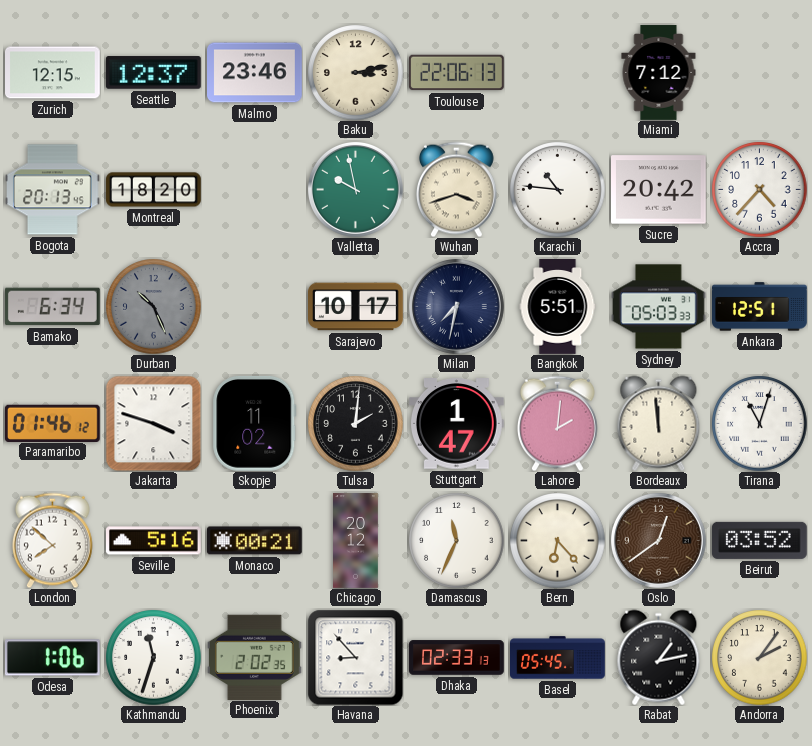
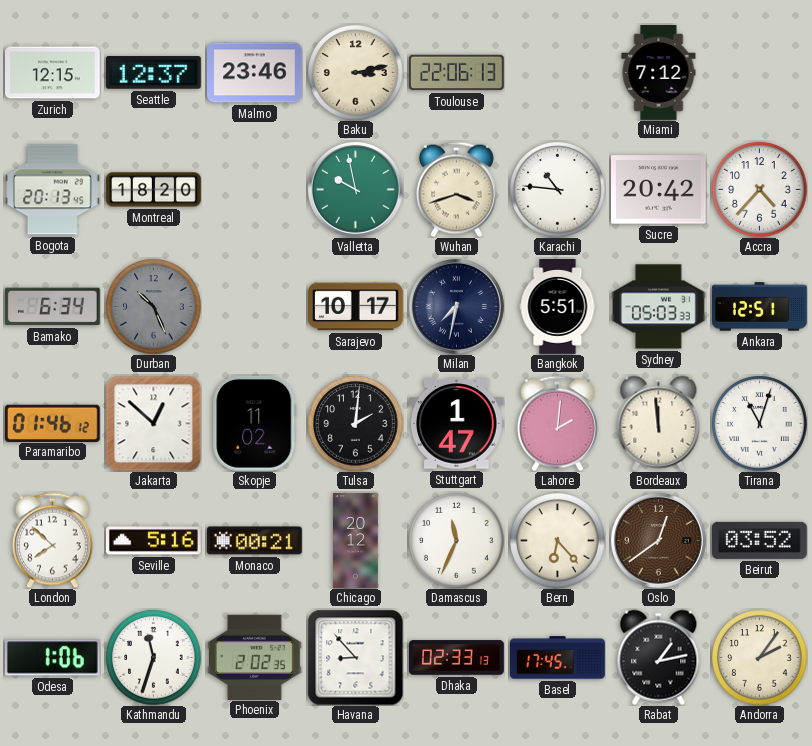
Jakarta: 3:48 -> 12:52 (153, 423)
Basel: 05:45 -> 17:45 (558, 658)
